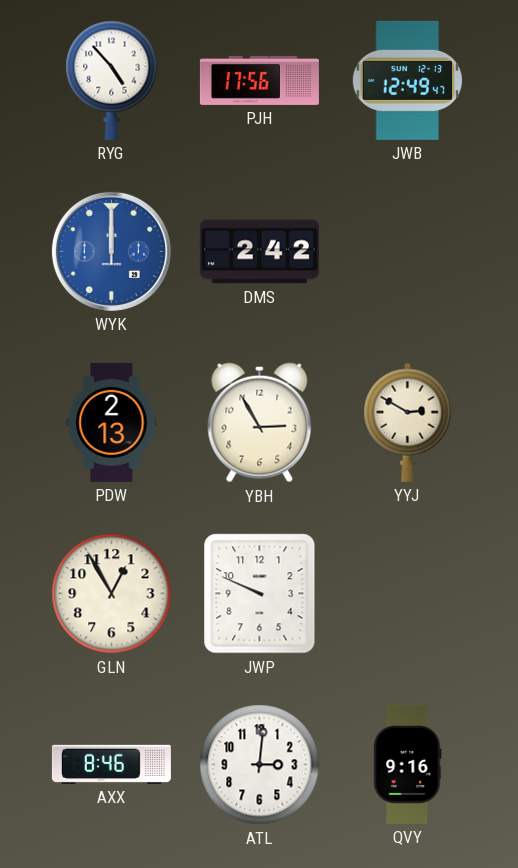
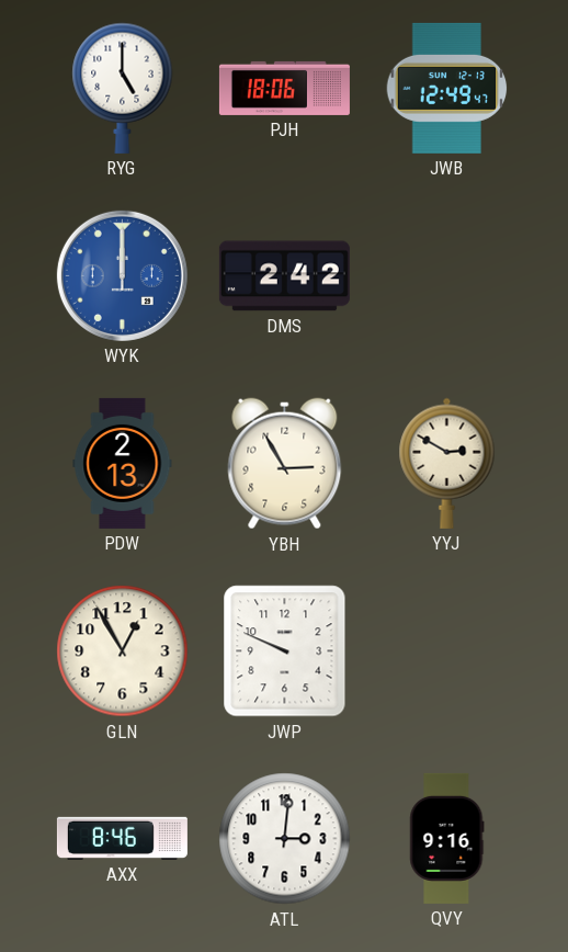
RYG: 4:53 -> 5:00 (123, 88)
PJH: 17:56 -> 18:06 (284, 88)
